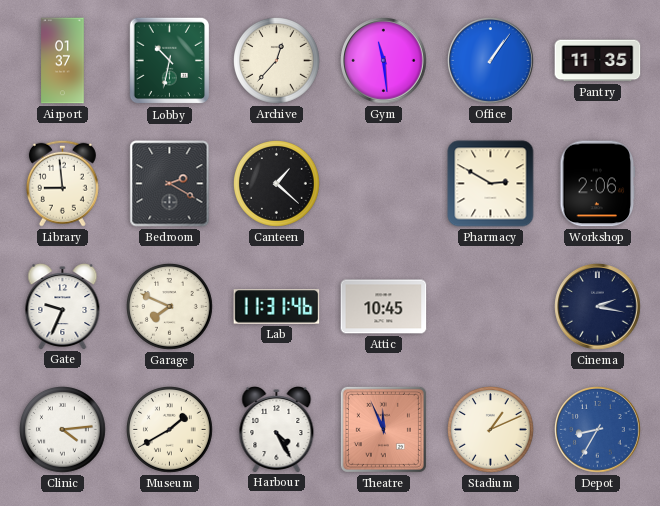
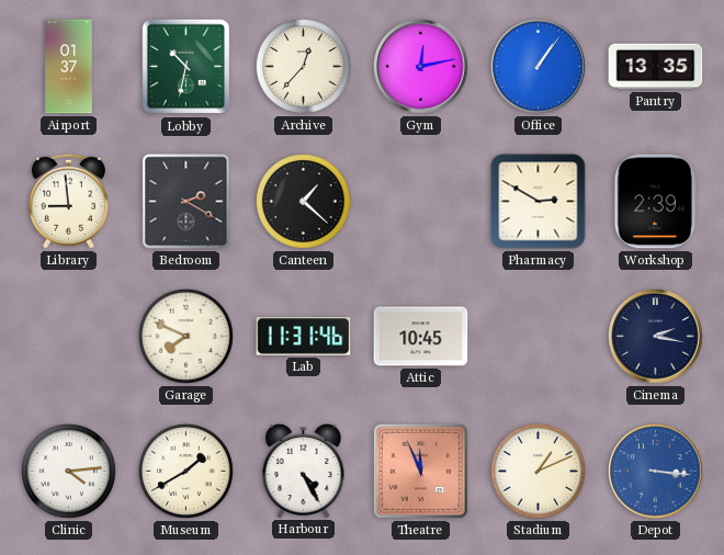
Gym: 11:29 -> 12:13 (421, 67)
Pantry: 11:35 -> 13:35 (656, 67)
Workshop: 2:06 -> 2:39 (656, 202)
Gate: 9:34 -> none (63, 307)
Depot: 8:35 -> 3:16 (656, 472)
